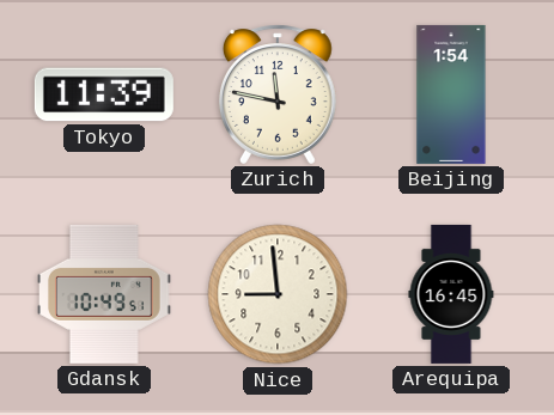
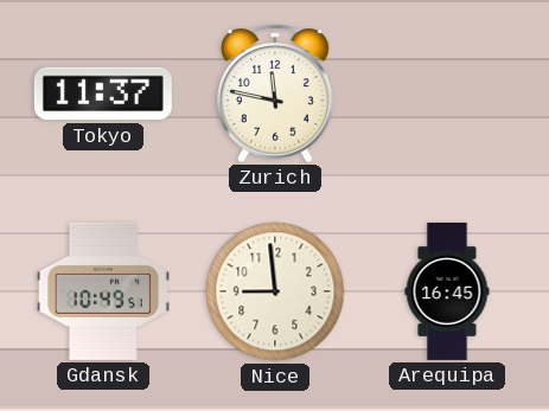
Tokyo: 11:39 -> 11:37 (103, 94)
Beijing: 1:54 -> none (451, 94)
